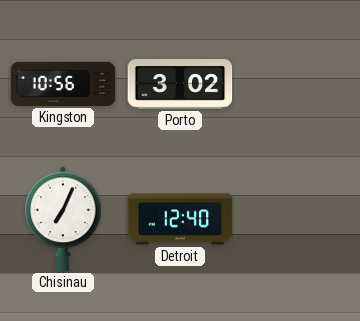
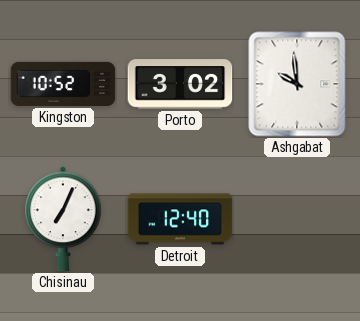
Kingston: 10:56 -> 10:52 (63, 84)
Ashgabat: none -> 9:59 (297, 84)
